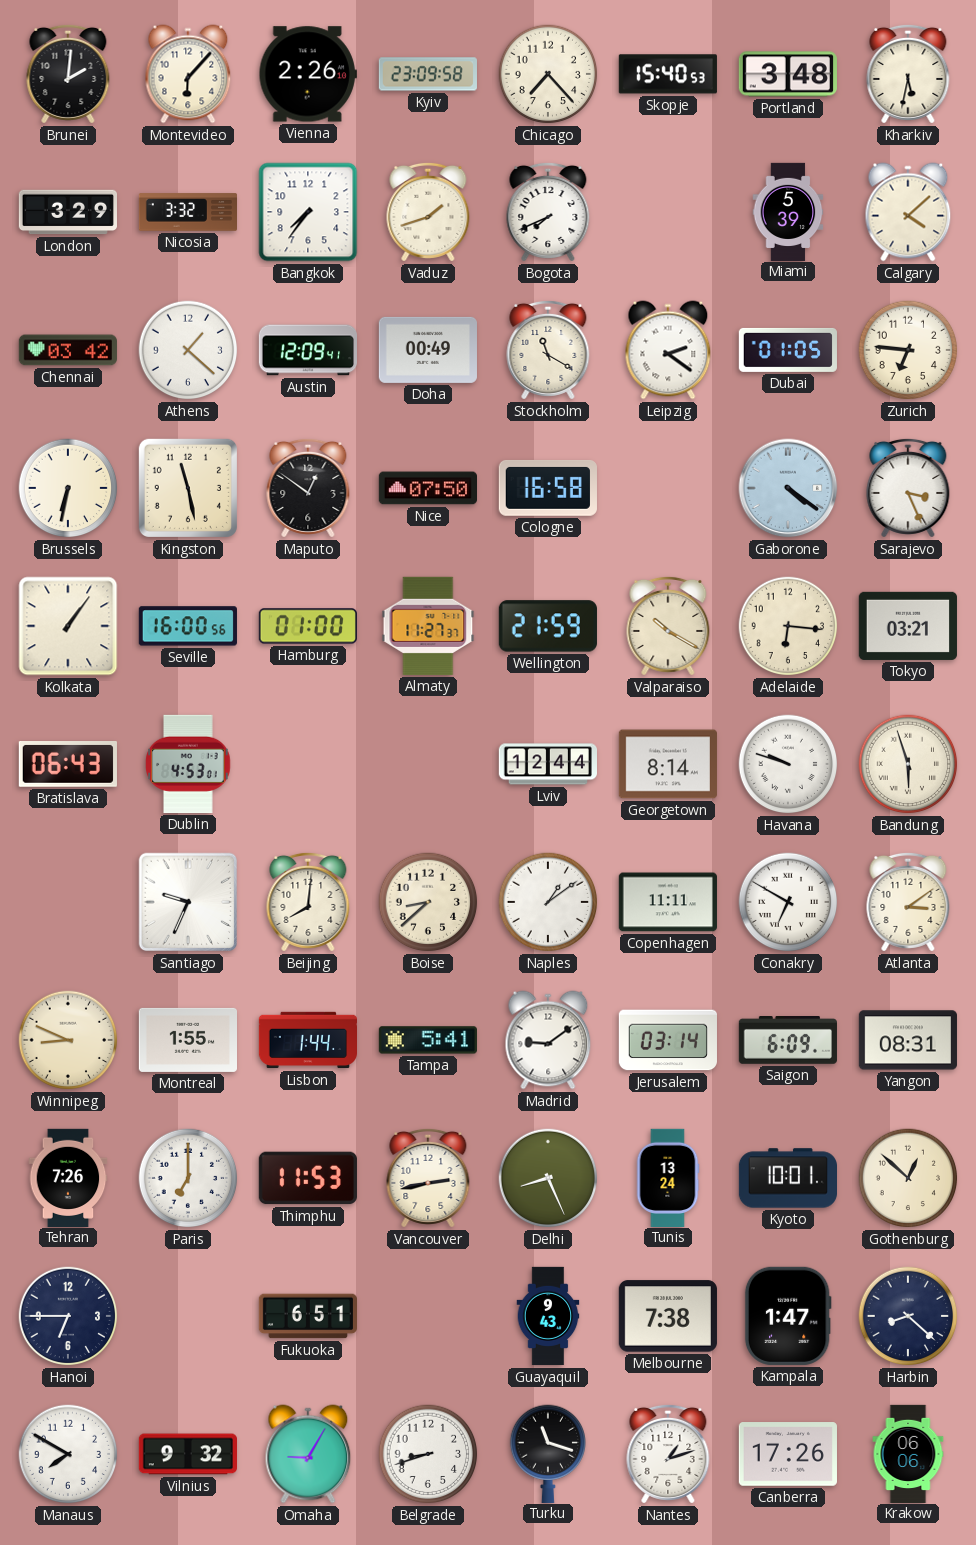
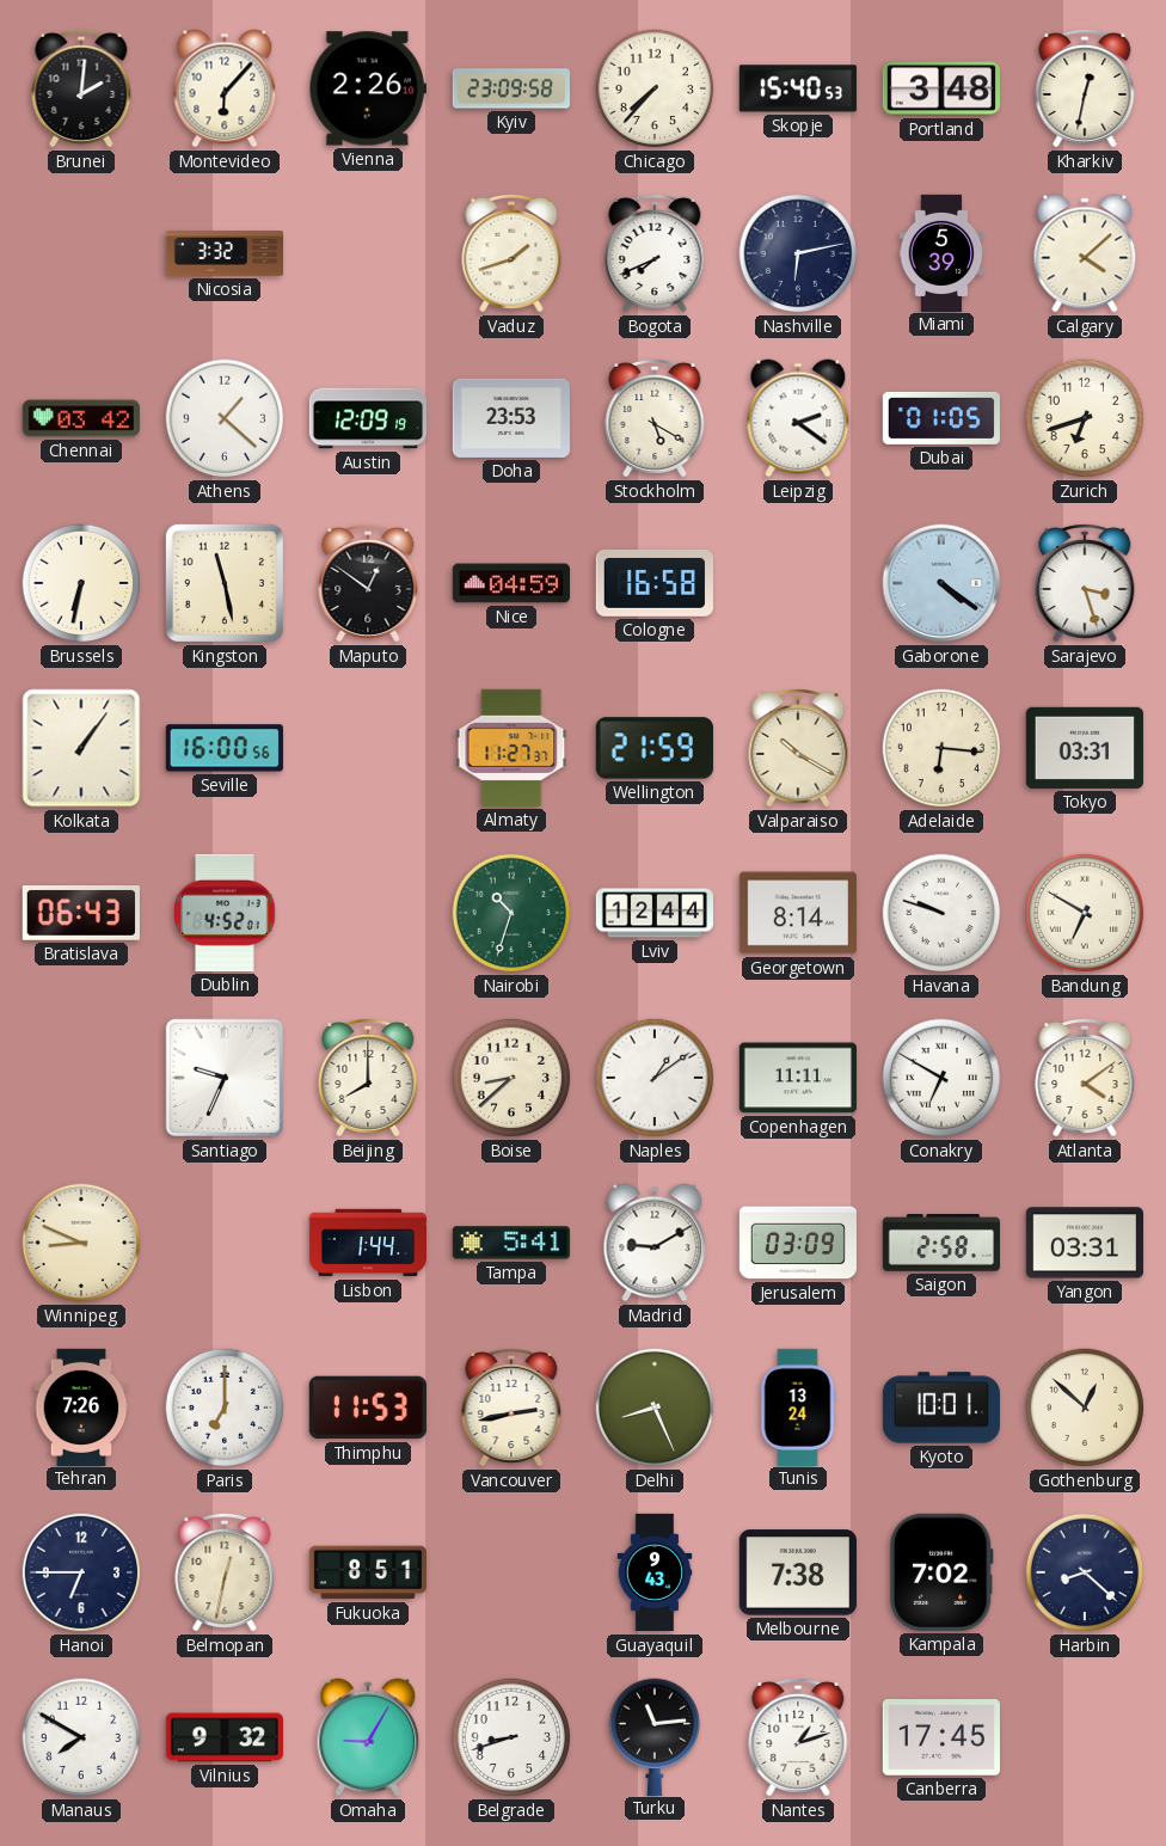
Chicago: 7:23 -> 7:37 (655, 88)
Kharkiv: 5:32 -> 12:32 (1085, 88)
London: 3:29 -> none (67, 212)
Bangkok: 7:36 -> none (308, 212)
Nashville: none -> 6:13 (798, 253)
Austin: 12:09:41 -> 12:09:19 (367, 418)
Doha: 00:49 -> 23:53 (511, 418)
Stockholm: 11:20 -> 5:20 (655, 418)
Zurich: 6:46 -> 6:42 (1085, 418)
Nice: 07:50 -> 04:59 (510, 583)
Sarajevo: 3:26 -> 3:27 (1085, 583)
Hamburg: 01:00 -> none (308, 626)
Tokyo: 03:21 -> 03:31 (1085, 748)
Dublin: 4:53 -> 4:52 (225, 913)
Nairobi: none -> 10:33 (511, 913)
Bandung: 5:57 -> 6:50 (1085, 913)
Beijing: 8:01 -> 8:00 (368, 1078)
Atlanta: 3:09 -> 4:09 (1085, 1078)
Montreal: 1:55 -> none (187, 1040)
Madrid: 9:09 -> 9:10 (655, 1243)
Jerusalem: 03:14 -> 03:09 (798, 1243)
Saigon: 6:09 -> 2:58 (941, 1244)
Yangon: 08:31 -> 03:31 (1085, 1243)
Belmopan: none -> 12:32 (225, 1572)
Fukuoka: 6:51 -> 8:51 (367, 1572)
Kampala: 1:47 -> 7:02 (941, 1572)
Turku: 11:18 -> 11:14 (653, 1736)
Canberra: 17:26 -> 17:45 (941, 1737)
Krakow: 06:06 -> none (908, 1453)
